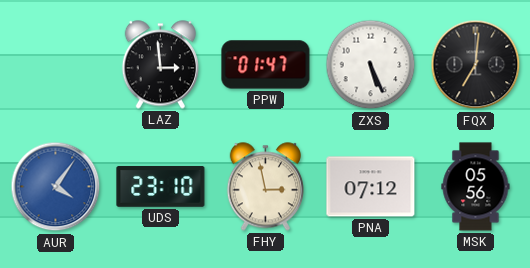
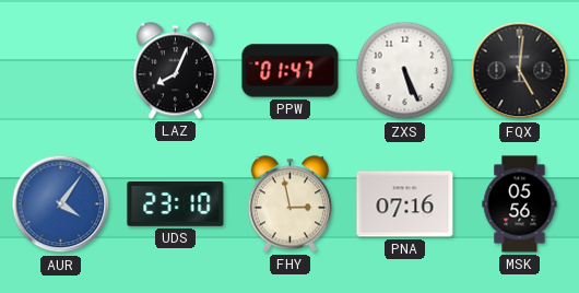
LAZ: 2:59 -> 8:04 (175, 71)
FQX: 7:01 -> 5:01 (520, 71)
PNA: 07:12 -> 07:16 (405, 204)
